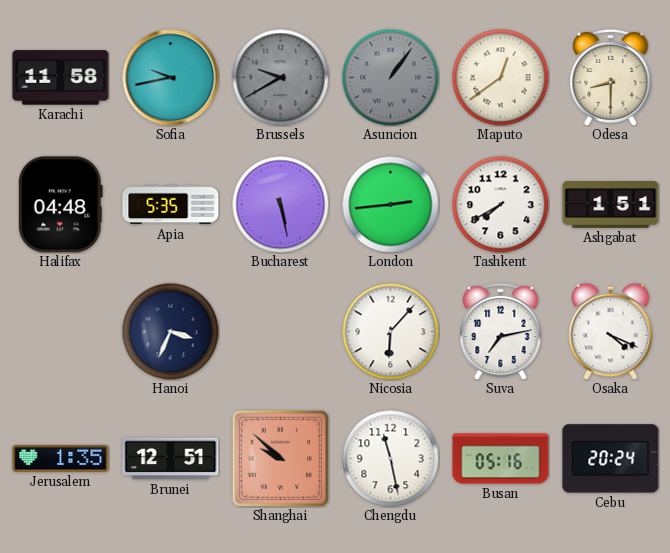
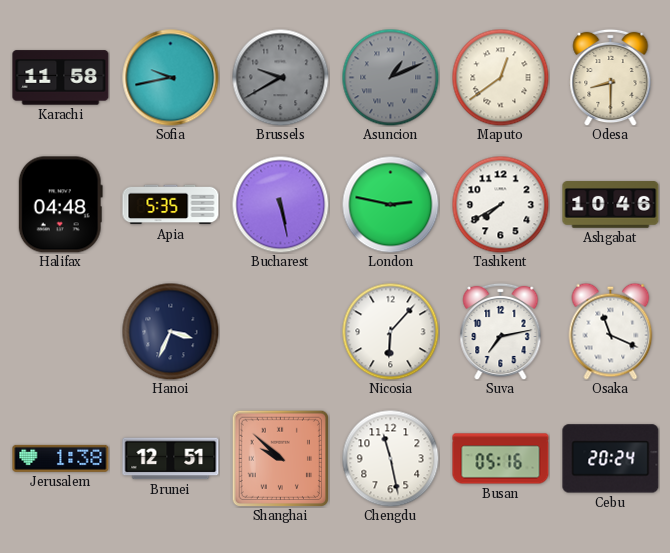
Asuncion: 1:06 -> 1:11 (390, 77)
London: 2:44 -> 2:47 (390, 204)
Ashgabat: 1:51 -> 10:46 (611, 205)
Osaka: 4:19 -> 11:19 (611, 331)
Jerusalem: 1:35 -> 1:38 (61, 458)
